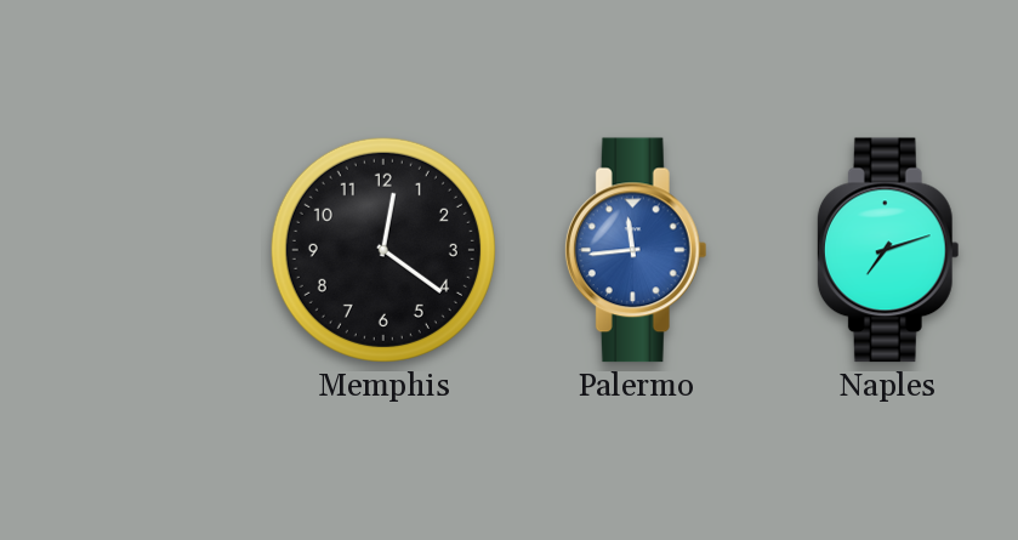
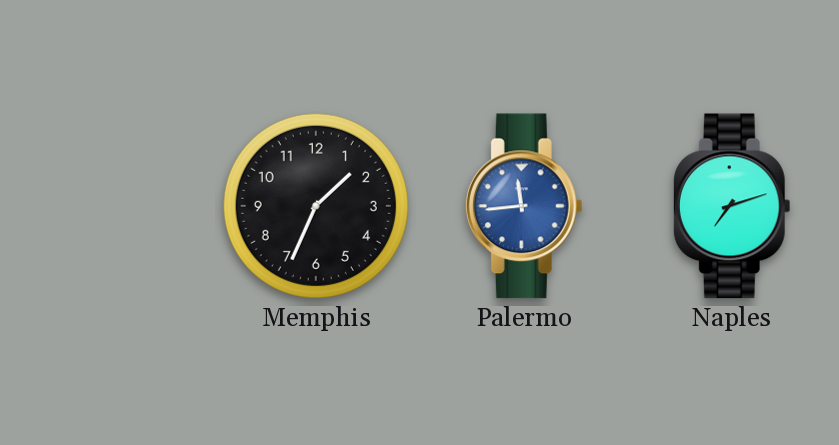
Memphis: 12:21 -> 1:34 (316, 206)
